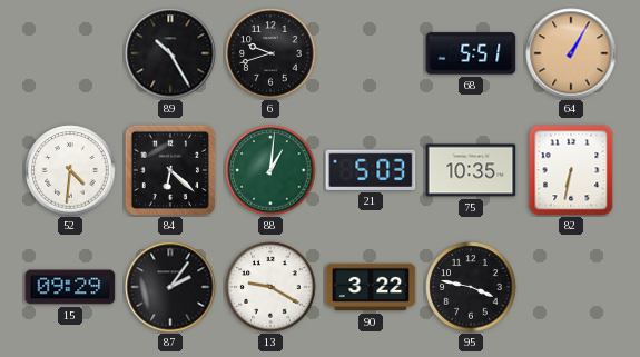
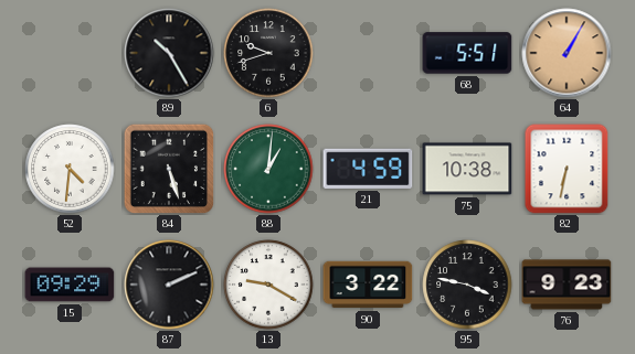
84: 6:22 -> 5:27 (169, 169)
21: 5:03 -> 4:59 (368, 169)
75: 10:35 -> 10:38 (467, 169)
87: 2:06 -> 2:11 (169, 285)
76: none -> 9:23 (567, 285)
